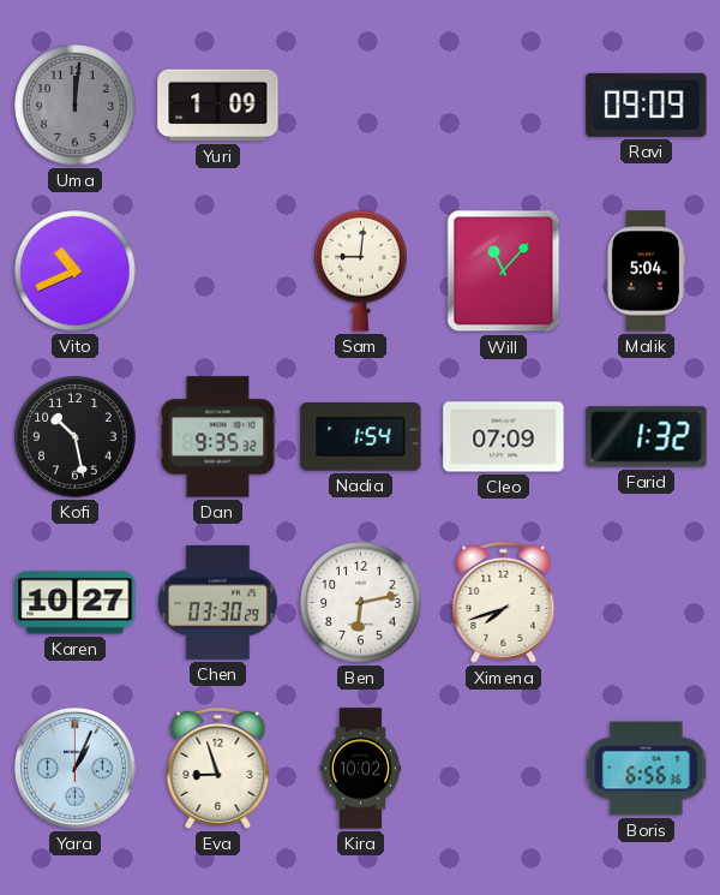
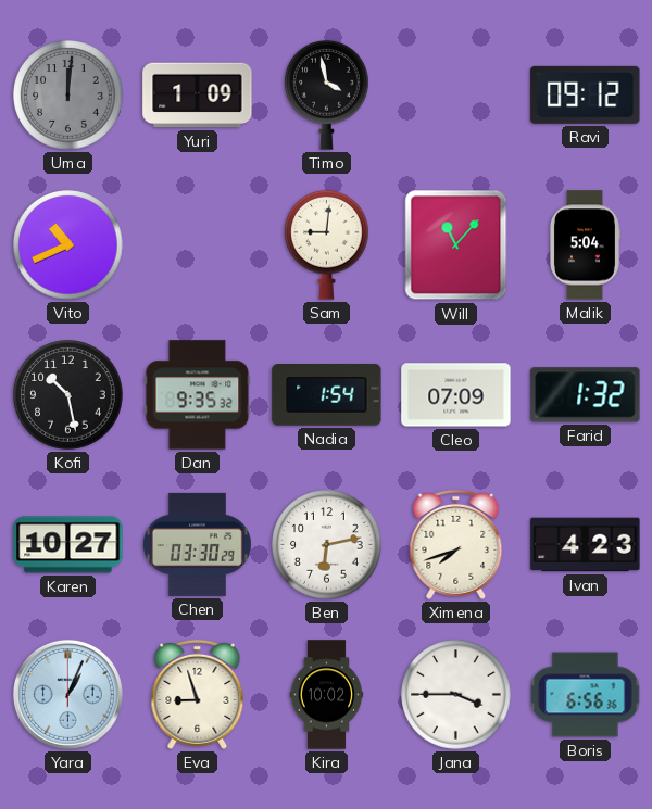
Timo: none -> 3:58 (327, 94)
Ravi: 09:09 -> 09:12 (586, 94)
Ivan: none -> 4:23 (586, 545)
Jana: none -> 3:45 (456, 695)
